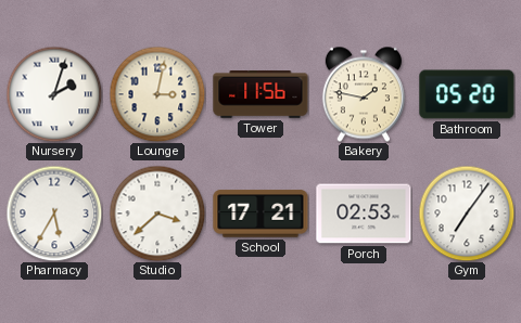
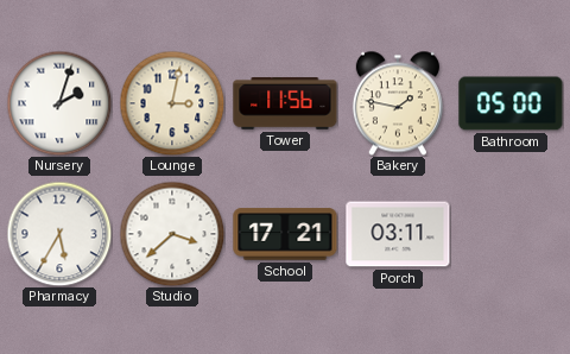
Bathroom: 05:20 -> 05:00 (511, 103)
Porch: 02:53 -> 03:11 (398, 234)
Gym: 7:06 -> none (467, 214)
